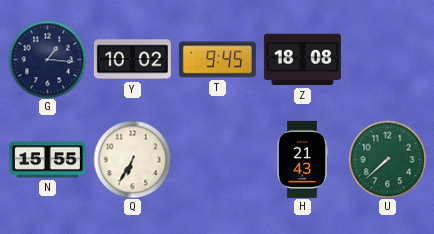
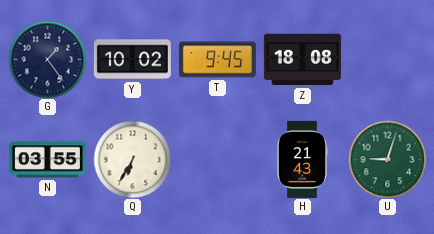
G: 1:16 -> 1:24 (47, 59)
N: 15:55 -> 03:55 (47, 160)
U: 7:38 -> 9:03 (387, 159)
